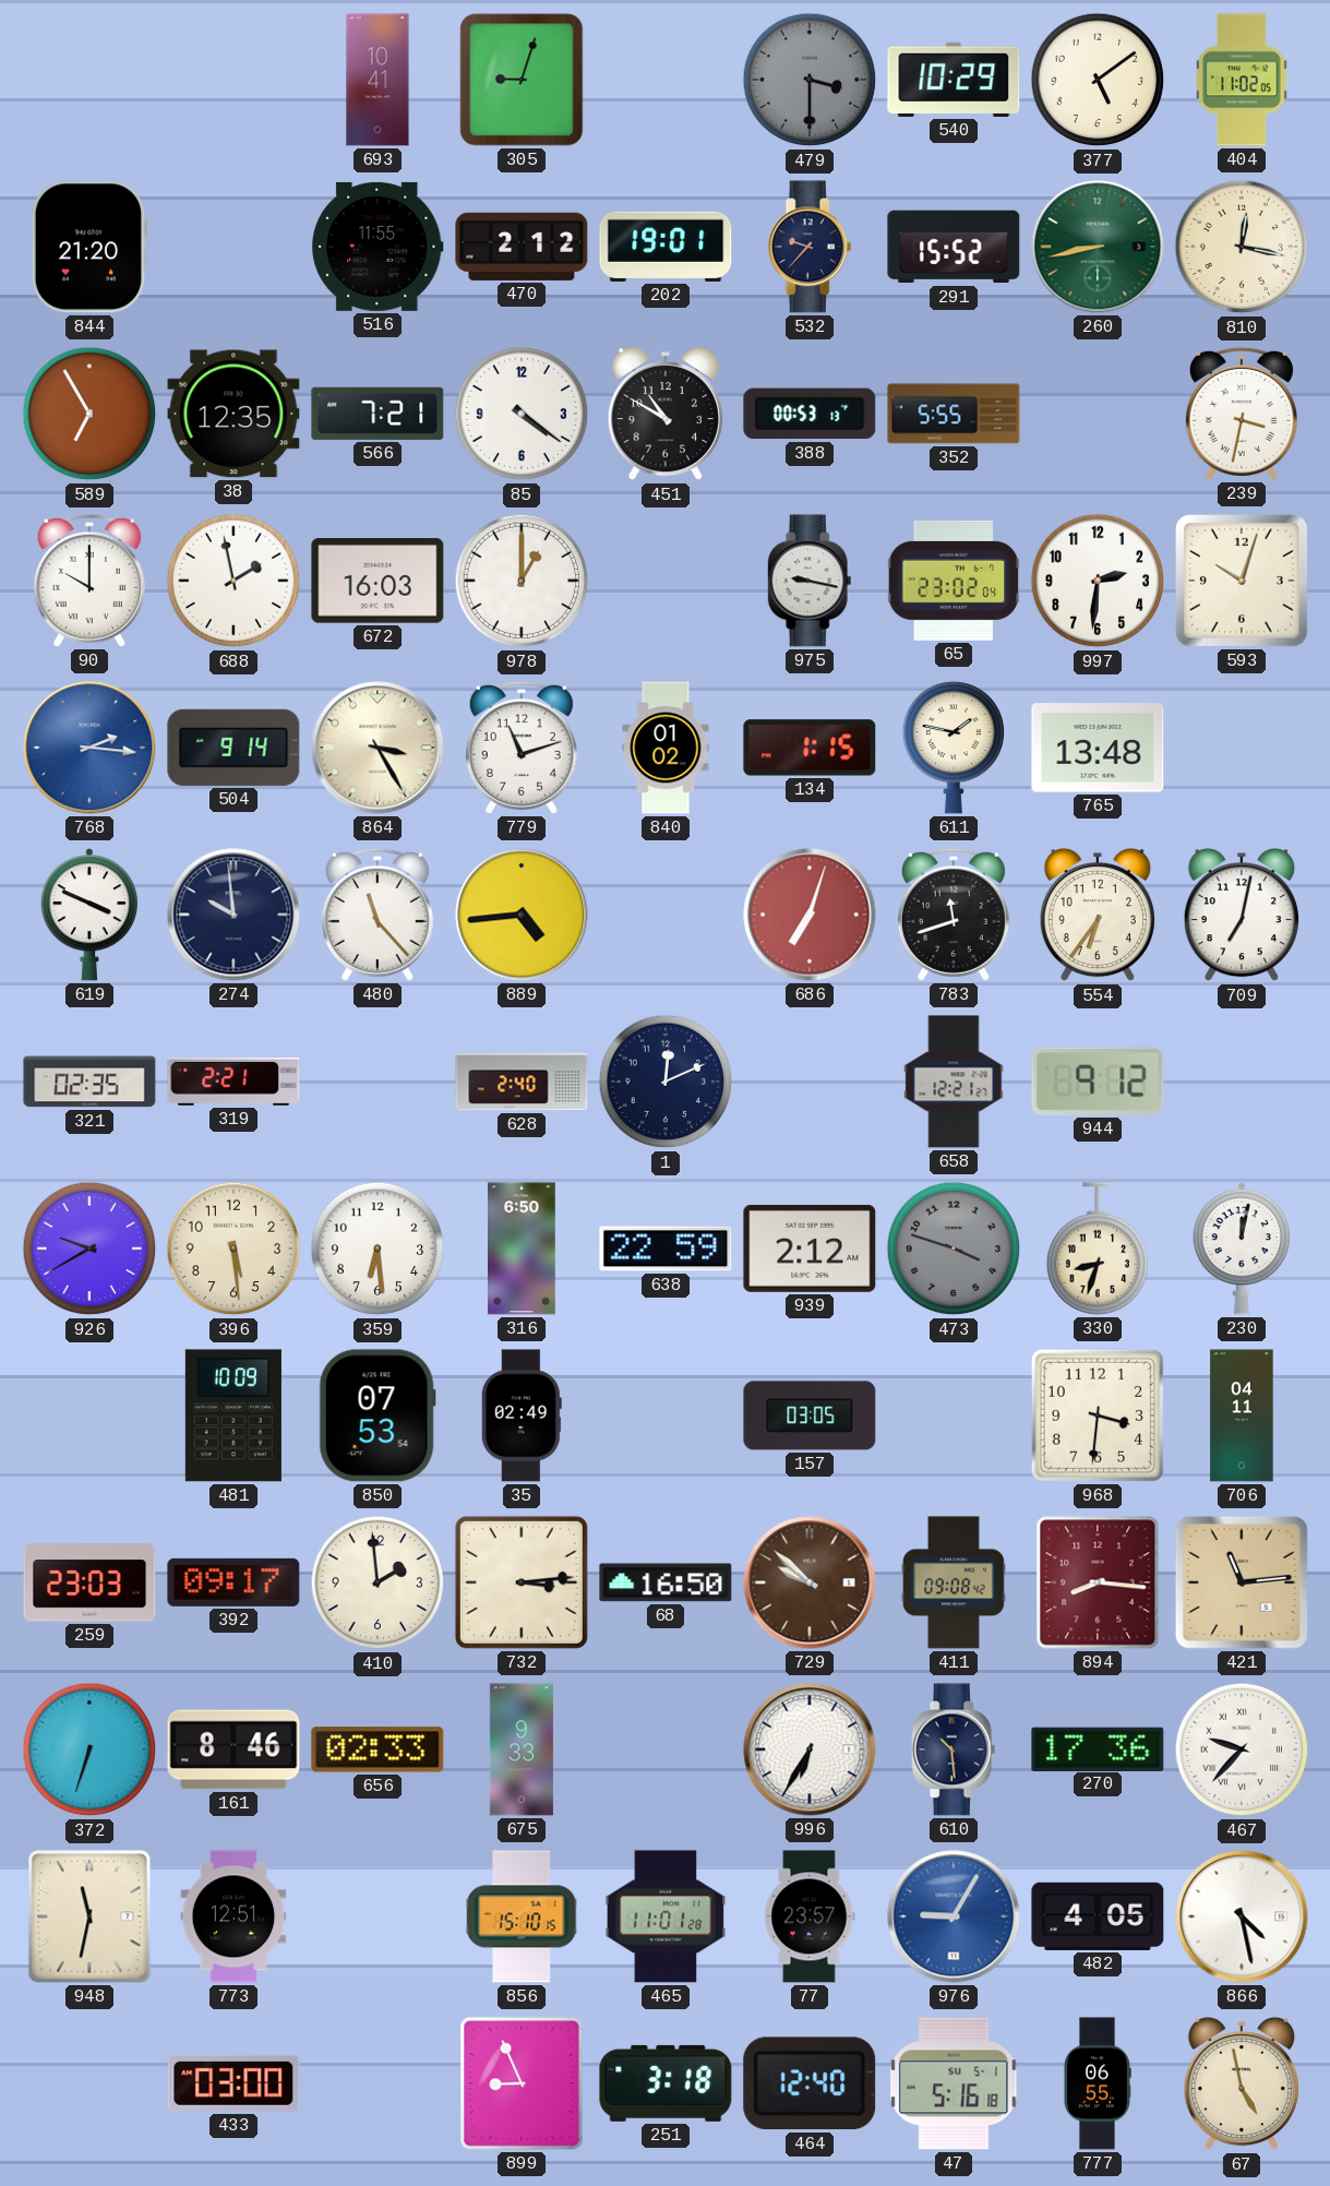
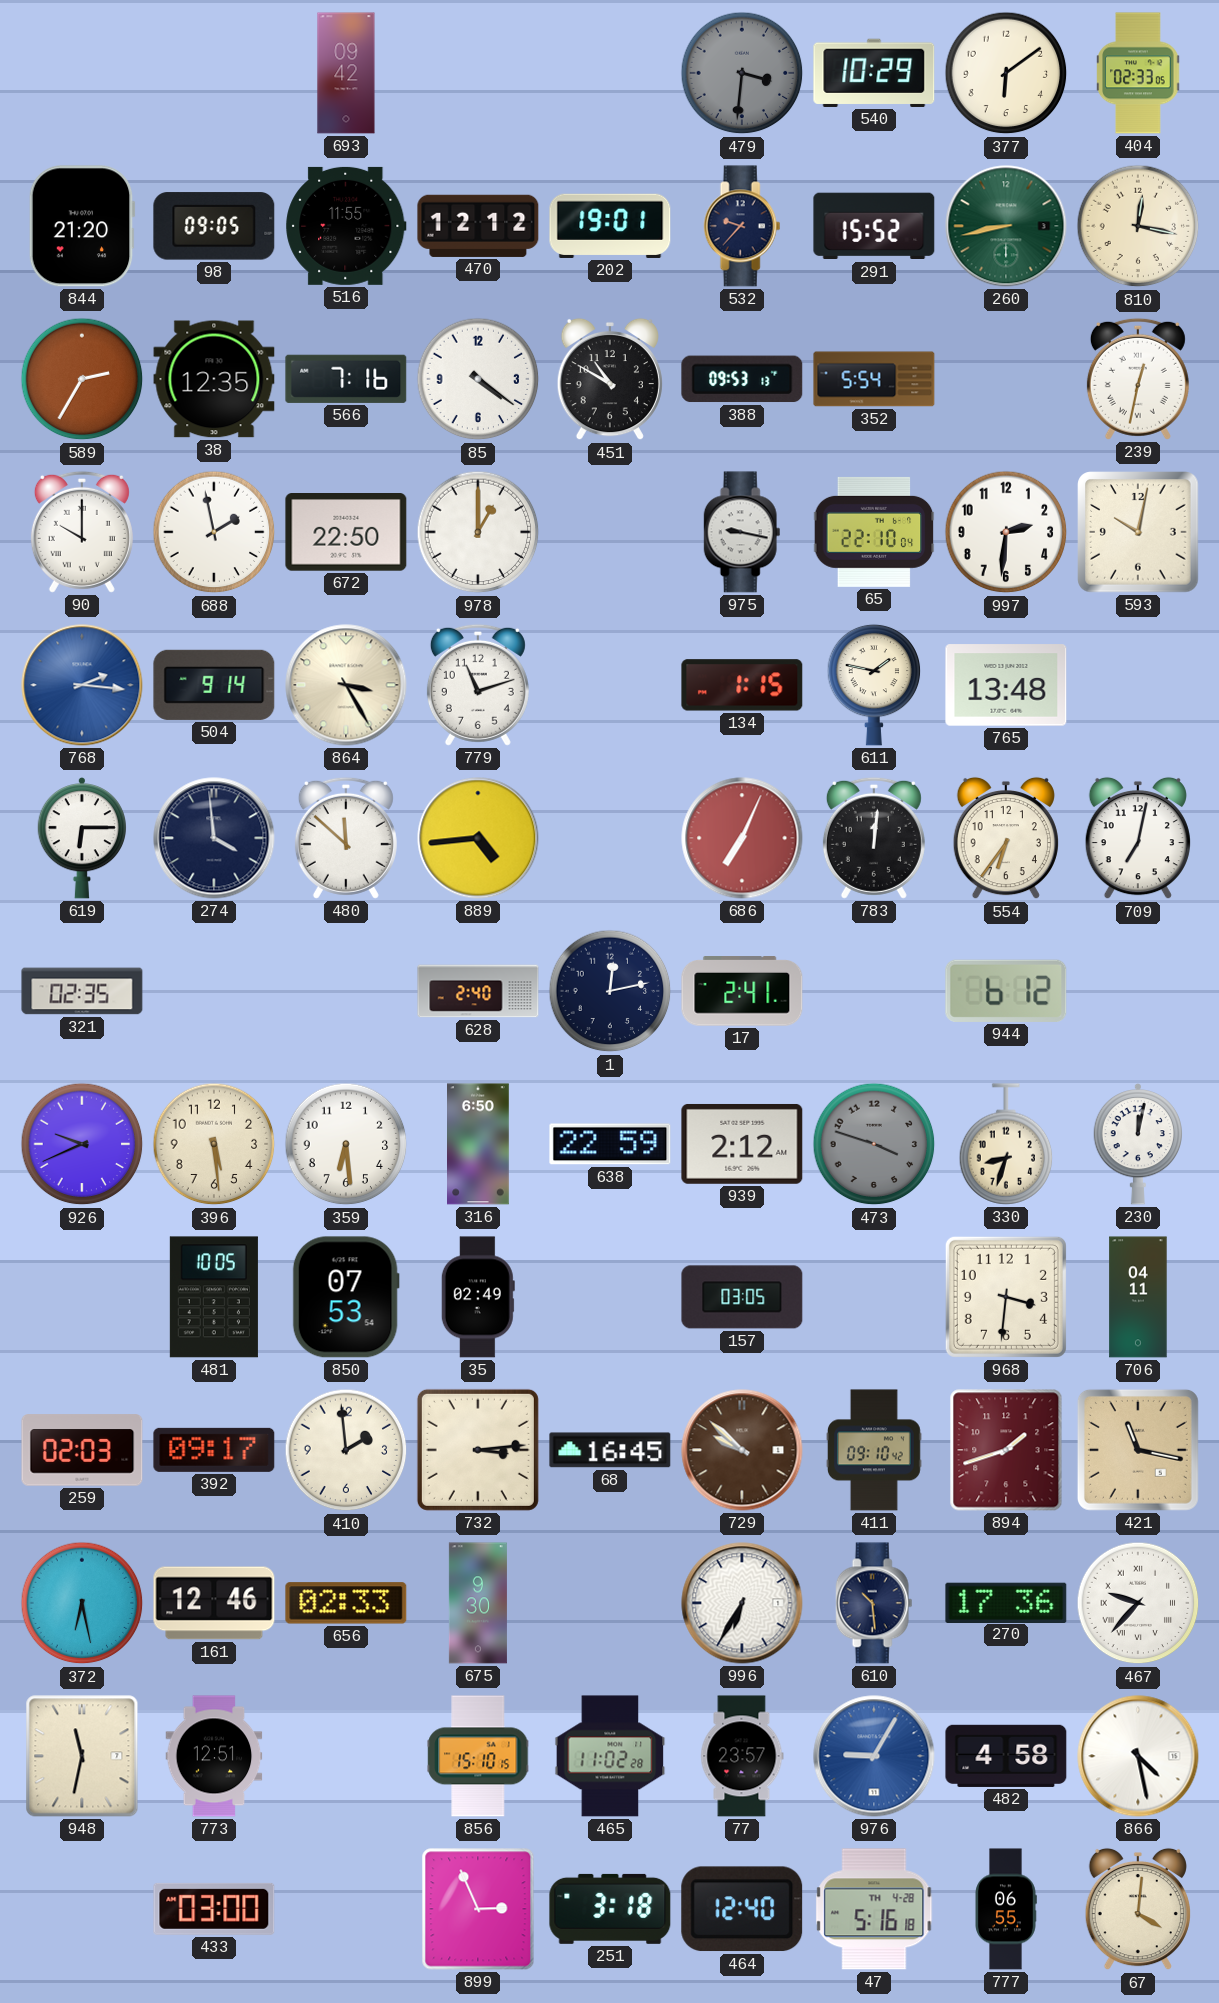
693: 10:41 -> 09:42 (346, 73)
305: 9:03 -> none (522, 80)
479: 3:30 -> 3:31 (742, 73)
377: 5:09 -> 6:09 (1006, 73)
404: 11:02 -> 02:33 (1138, 73)
98: none -> 09:05 (214, 226)
470: 2:12 -> 12:12 (478, 226)
589: 6:55 -> 2:35 (82, 379)
566: 7:21 -> 7:16 (346, 379)
388: 00:53 -> 09:53 (742, 379)
352: 5:55 -> 5:54 (874, 379)
239: 3:32 -> 12:32 (1138, 379)
672: 16:03 -> 22:50 (346, 532)
65: 23:02 -> 22:10 (874, 532)
593: 10:03 -> 10:02 (1138, 532)
840: 01:02 -> none (666, 748)
619: 3:49 -> 6:15 (81, 839)
274: 9:59 -> 3:59 (214, 838)
480: 11:23 -> 11:52 (346, 838)
686: 7:03 -> 7:04 (742, 838)
783: 11:42 -> 12:01 (874, 838)
319: 2:21 -> none (233, 1082)
1: 12:11 -> 12:13 (610, 991)
17: none -> 2:41 (742, 991)
658: 12:21 -> none (954, 1082)
944: 9:12 -> 6:12 (1006, 991)
926: 9:40 -> 9:41 (82, 1144)
481: 10:09 -> 10:05 (214, 1297)
259: 23:03 -> 02:03 (82, 1450)
68: 16:50 -> 16:45 (610, 1450)
411: 09:08 -> 09:10 (874, 1450)
894: 8:16 -> 1:42 (1006, 1450)
421: 11:14 -> 11:17 (1138, 1450)
372: 6:33 -> 6:28 (82, 1603)
161: 8:46 -> 12:46 (214, 1603)
675: 9:33 -> 9:30 (478, 1603)
465: 11:01 -> 11:02 (610, 1756)
482: 4:05 -> 4:58 (1006, 1756)
899: 8:56 -> 2:56 (478, 1909)
47 date: SU 5-1 -> TH 4-28 (874, 1909)
67: 4:58 -> 4:01 (1138, 1909)
